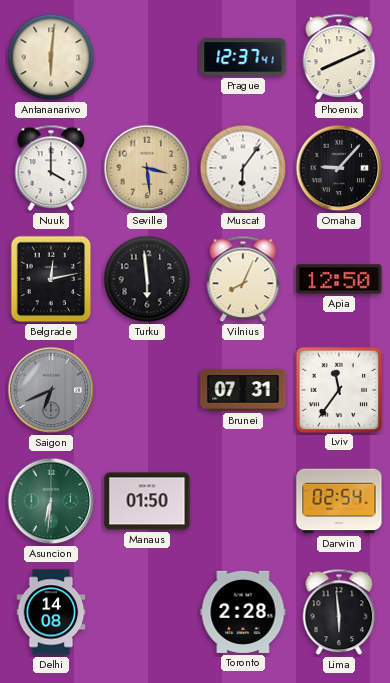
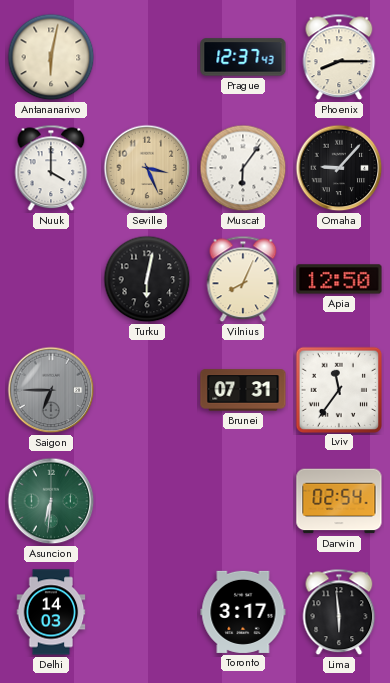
Antananarivo: 6:01 -> 6:02 (51, 57)
Prague: 12:37:41 -> 12:37:43 (243, 57)
Phoenix: 8:11 -> 8:15 (339, 57)
Seville: 3:29 -> 3:26 (147, 168)
Belgrade: 12:13 -> none (51, 279)
Turku: 5:59 -> 6:02 (147, 279)
Saigon: 6:41 -> 6:45 (51, 390)
Manaus: 01:50 -> none (147, 501)
Delhi: 14:08 -> 14:03 (51, 612)
Toronto: 2:28 -> 3:17 (243, 612)
